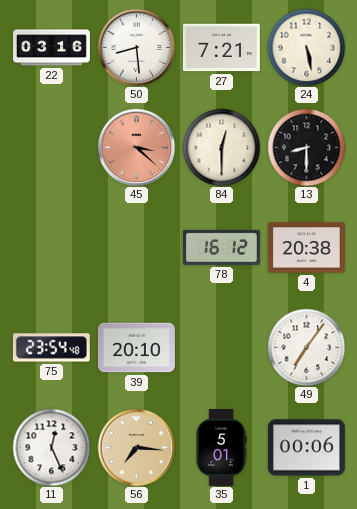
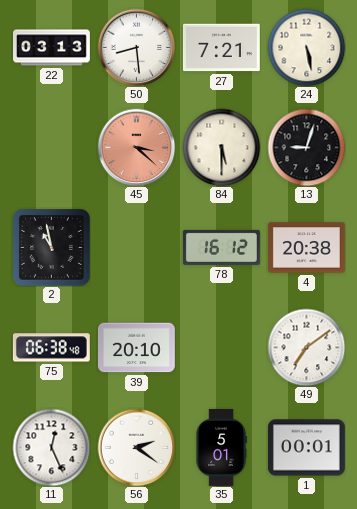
22: 03:16 -> 03:13 (52, 48)
84: 12:30 -> 5:30 (221, 147)
13: 8:30 -> 9:03 (306, 147)
2: none -> 10:58 (51, 247)
75: 23:54 -> 06:38 (51, 348)
49: 7:06 -> 7:09 (306, 347)
56: 7:16 -> 2:21 (136, 447)
56 dial: champagne -> white (136, 447)
1: 00:06 -> 00:01 (306, 448)
